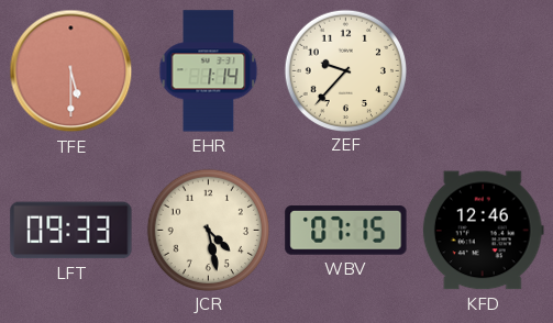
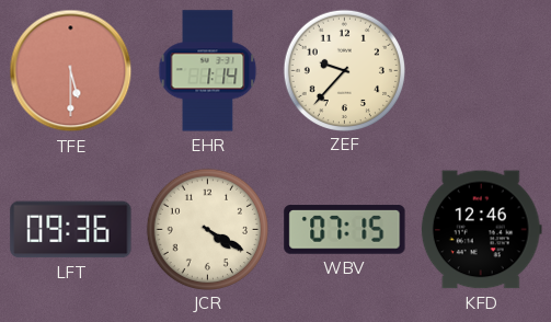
LFT: 09:33 -> 09:36 (71, 230)
JCR: 4:28 -> 4:20 (207, 229)
